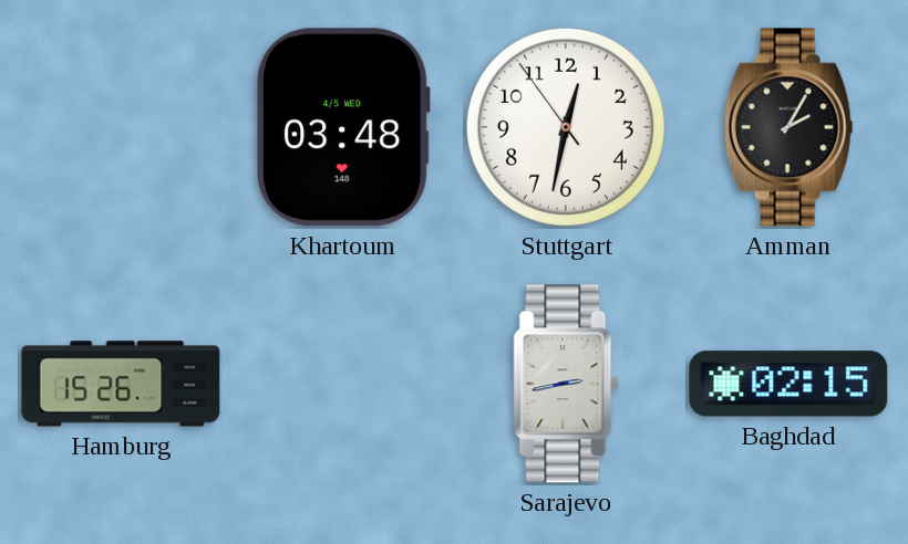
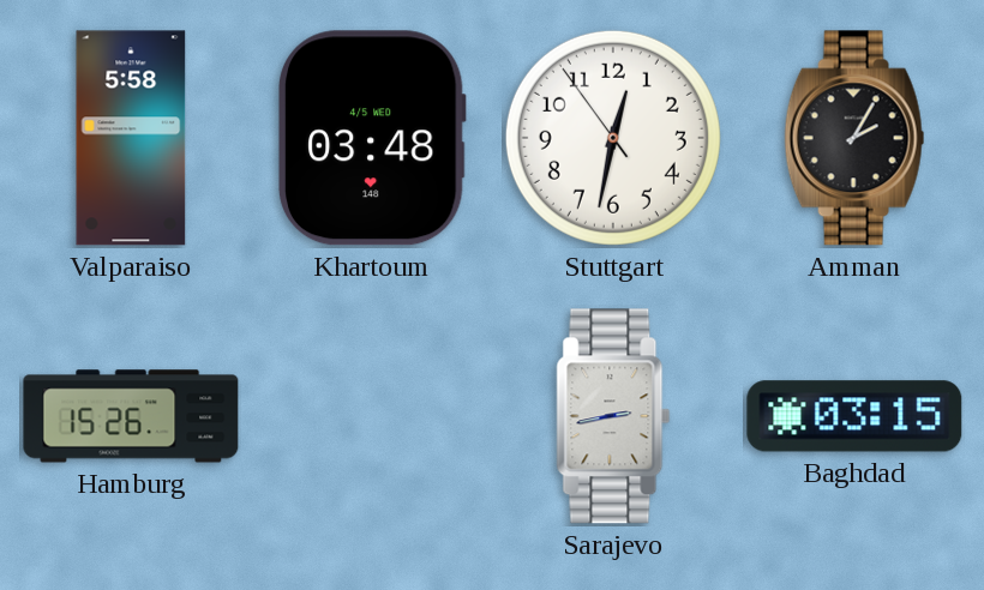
Valparaiso: none -> 5:58 (131, 138)
Baghdad: 02:15 -> 03:15 (854, 416)
